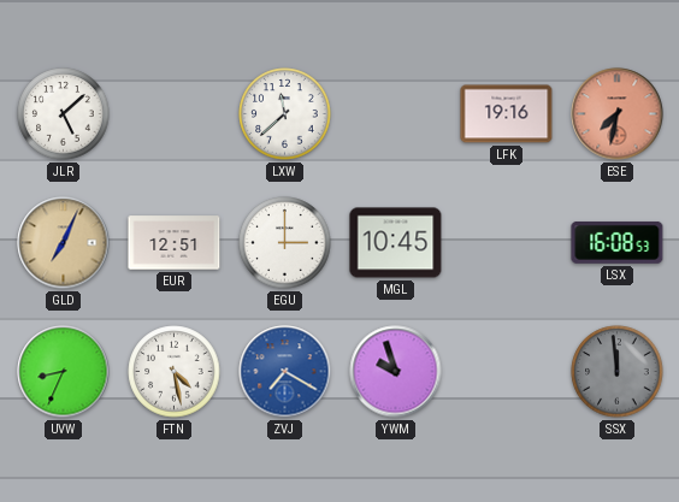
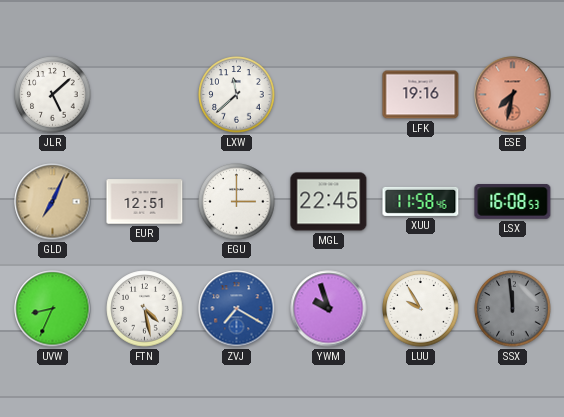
MGL: 10:45 -> 22:45 (329, 202)
XUU: none -> 11:58 (421, 201)
LUU: none -> 9:55 (421, 309)
